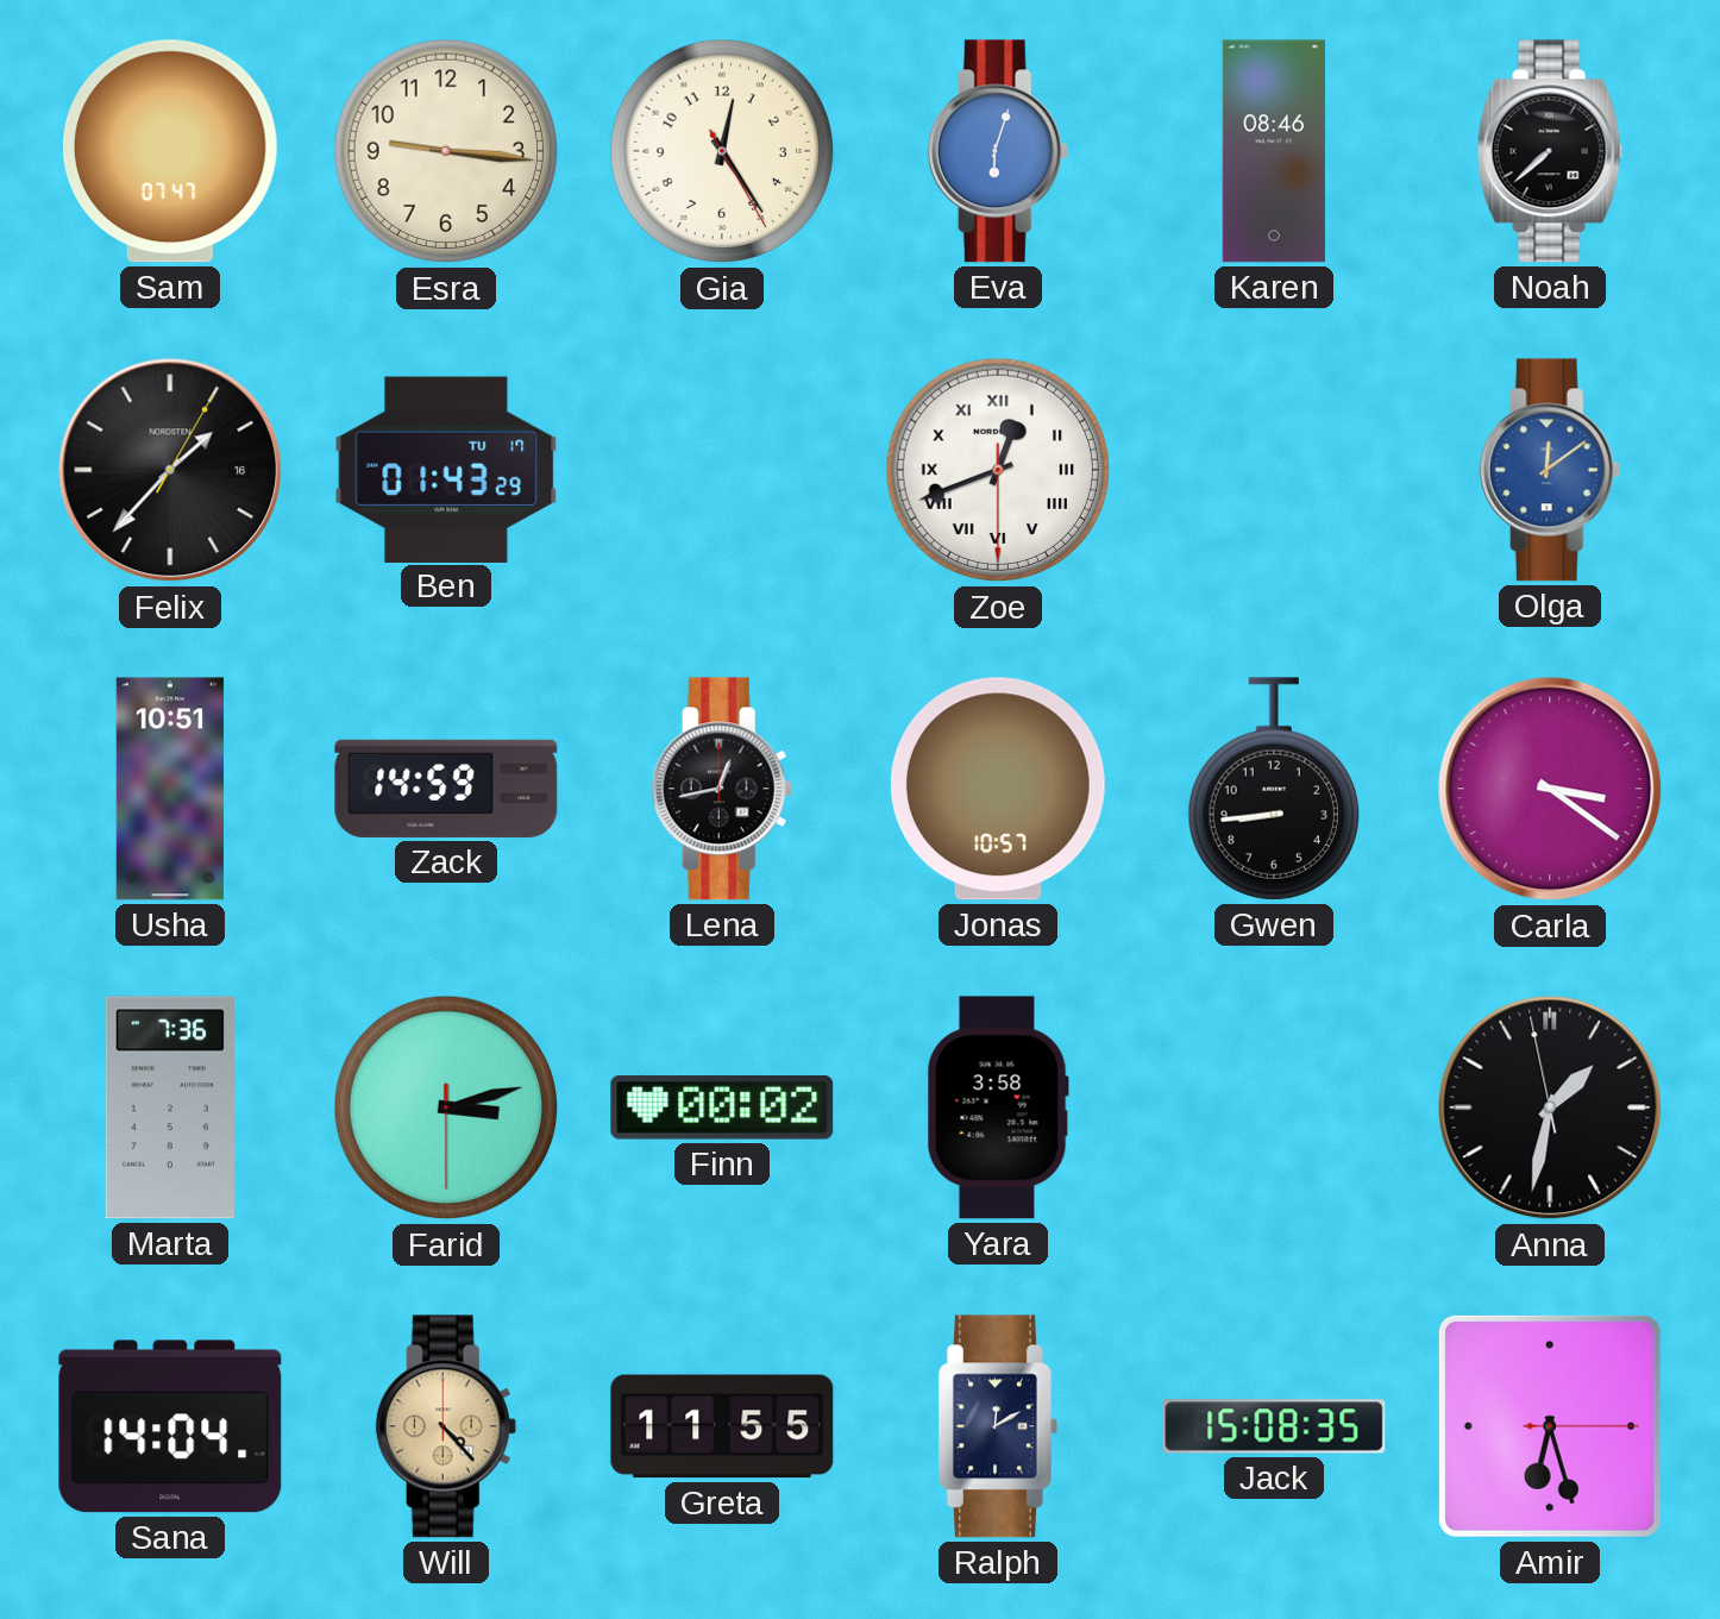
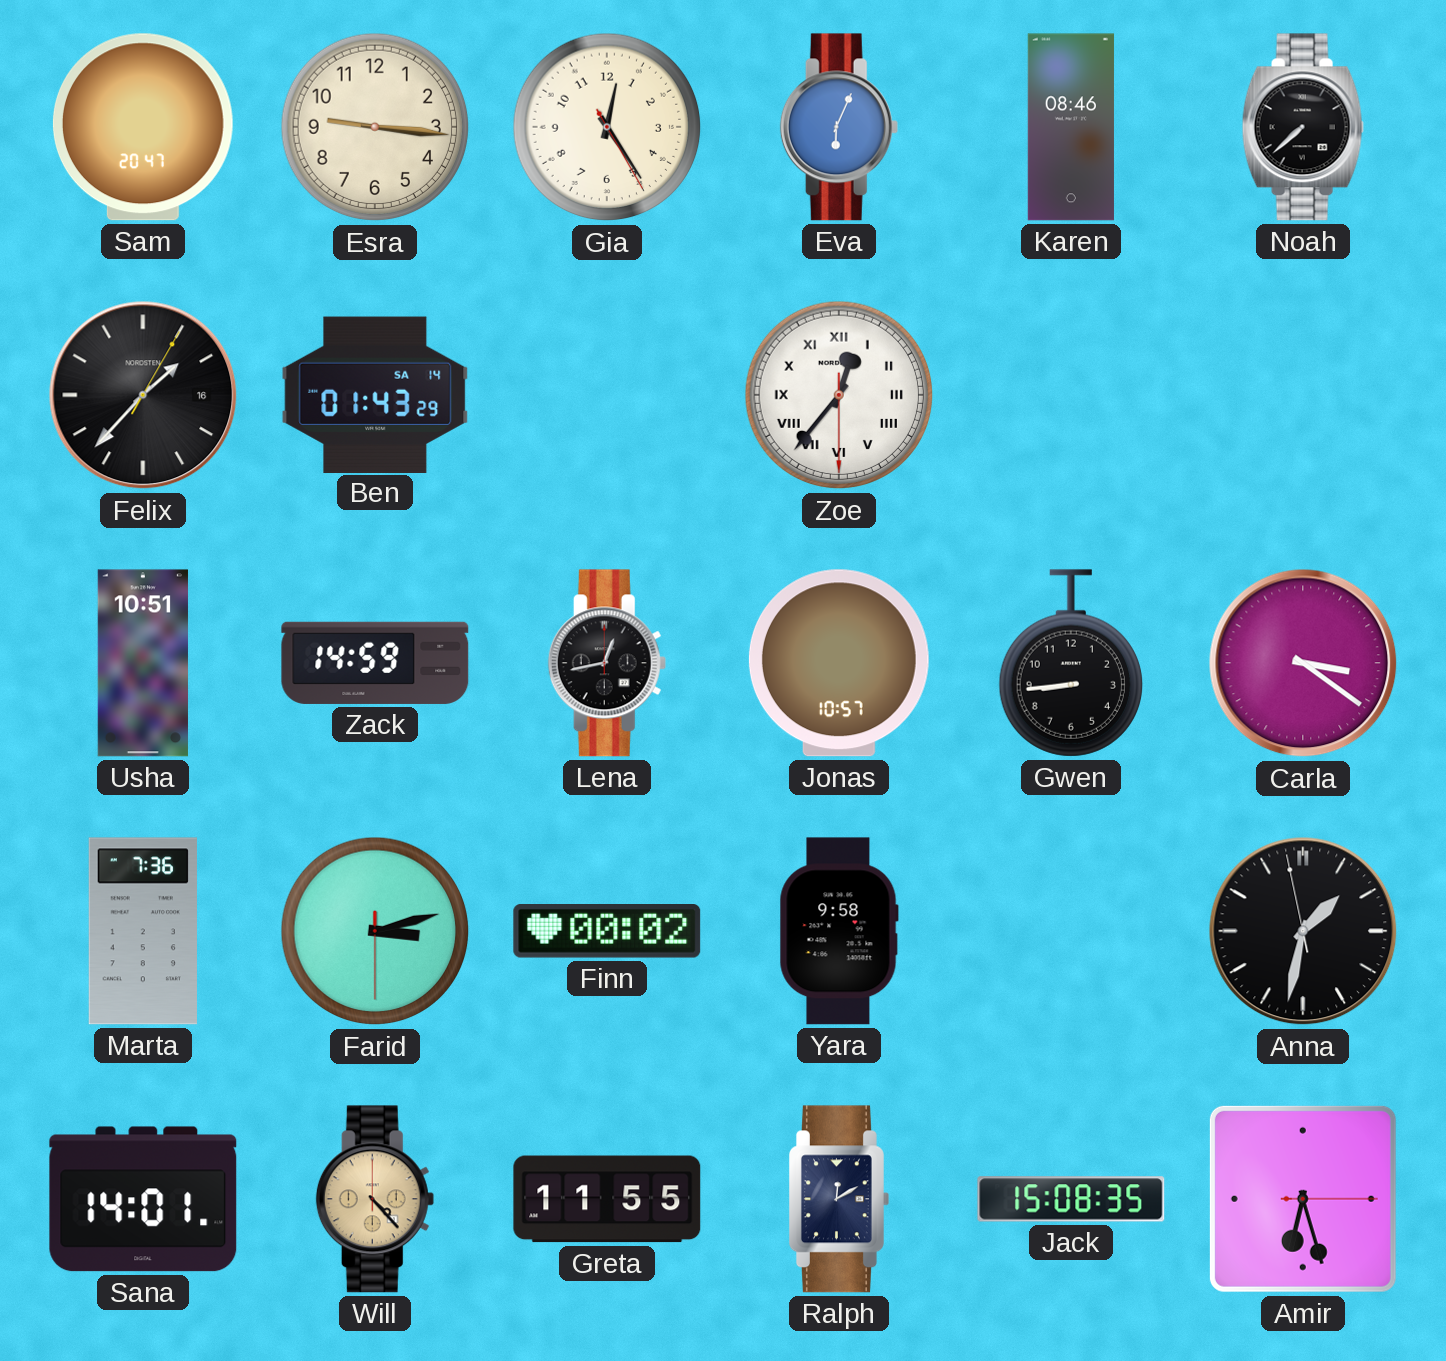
Sam: 07:47 -> 20:47 (143, 127)
Eva: 6:03 -> 6:04 (839, 127)
Ben date: TU 17 -> SA 14 (375, 394)
Zoe: 12:41 -> 12:36 (839, 395)
Olga: 12:09 -> none (1550, 470)
Yara: 3:58 -> 9:58 (839, 931)
Sana: 14:04 -> 14:01 (143, 1199)
